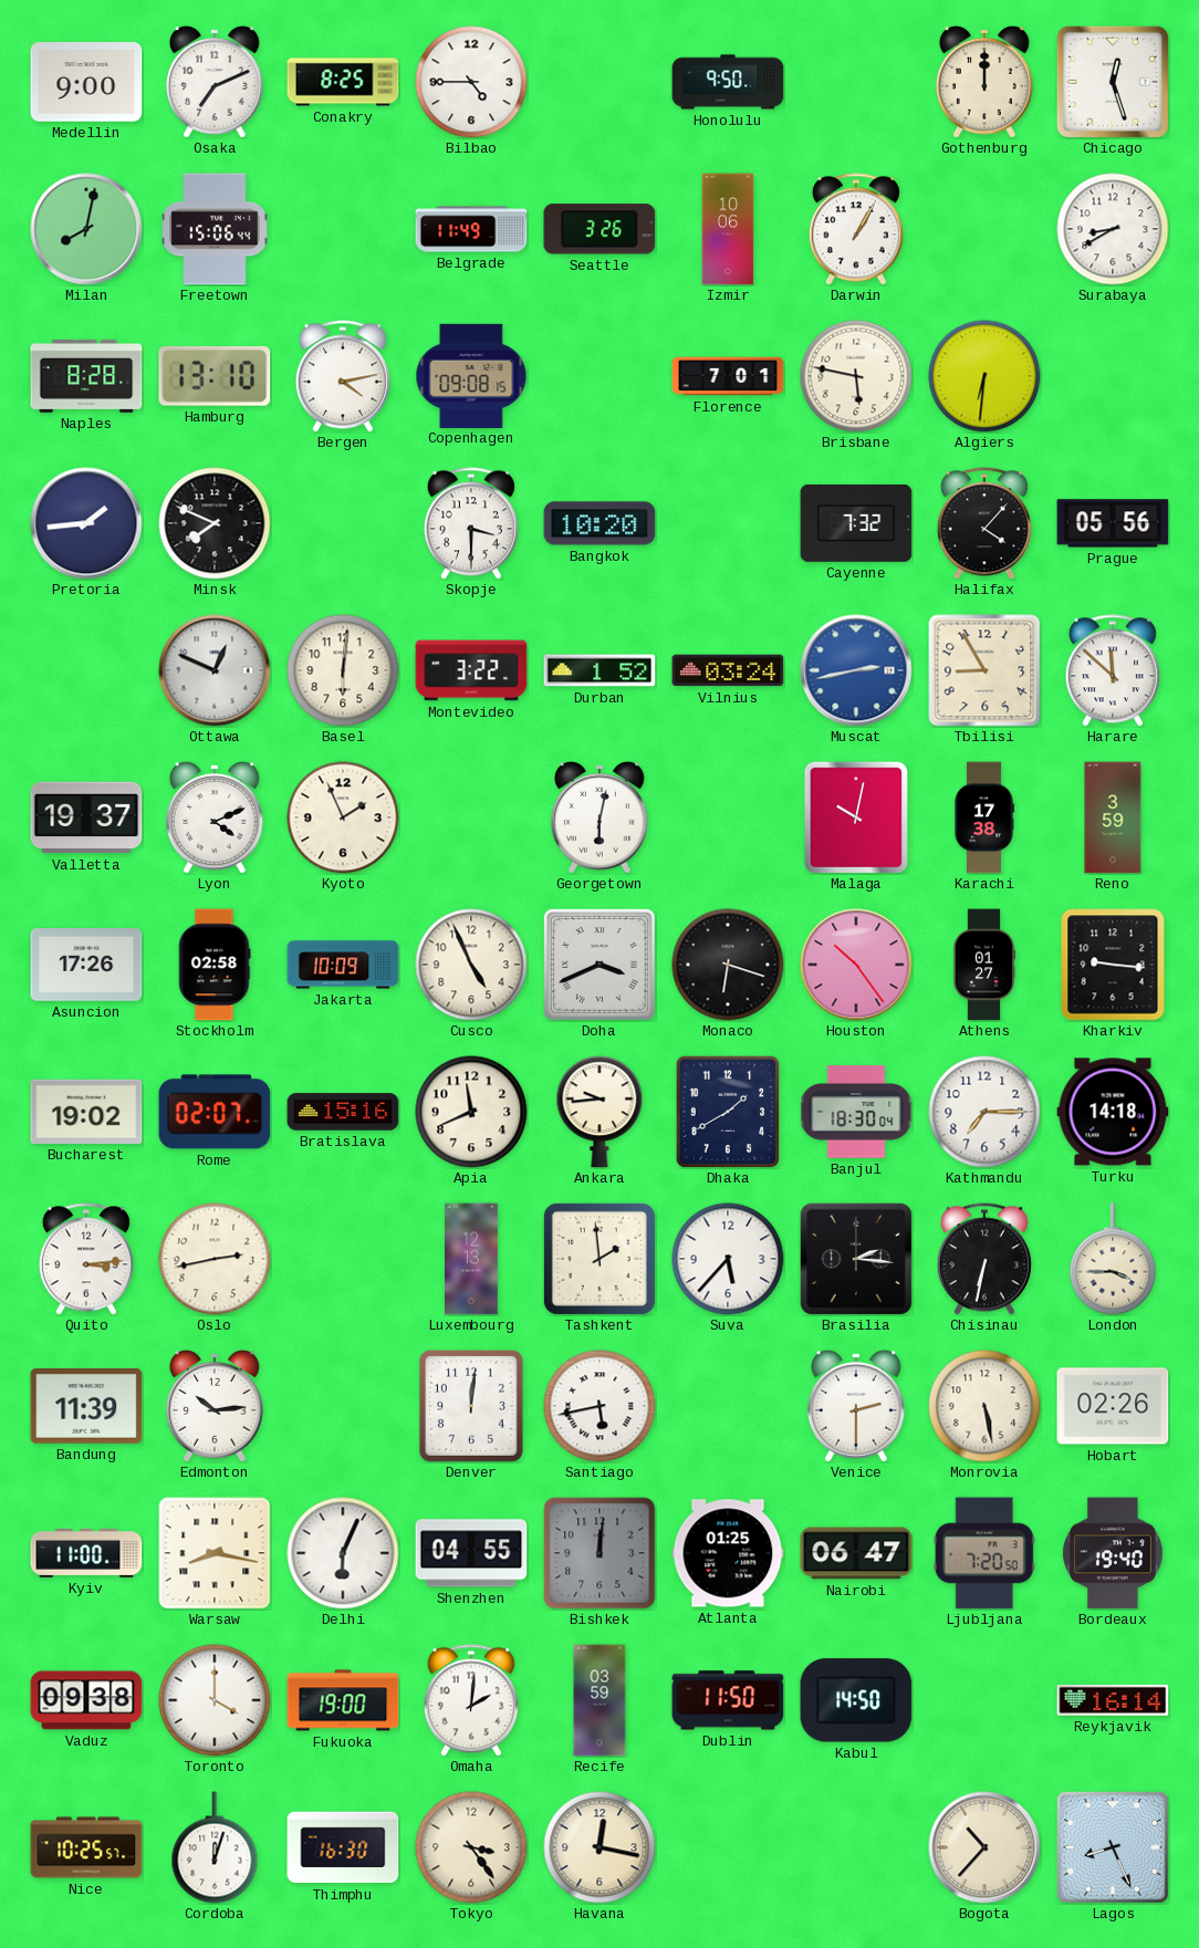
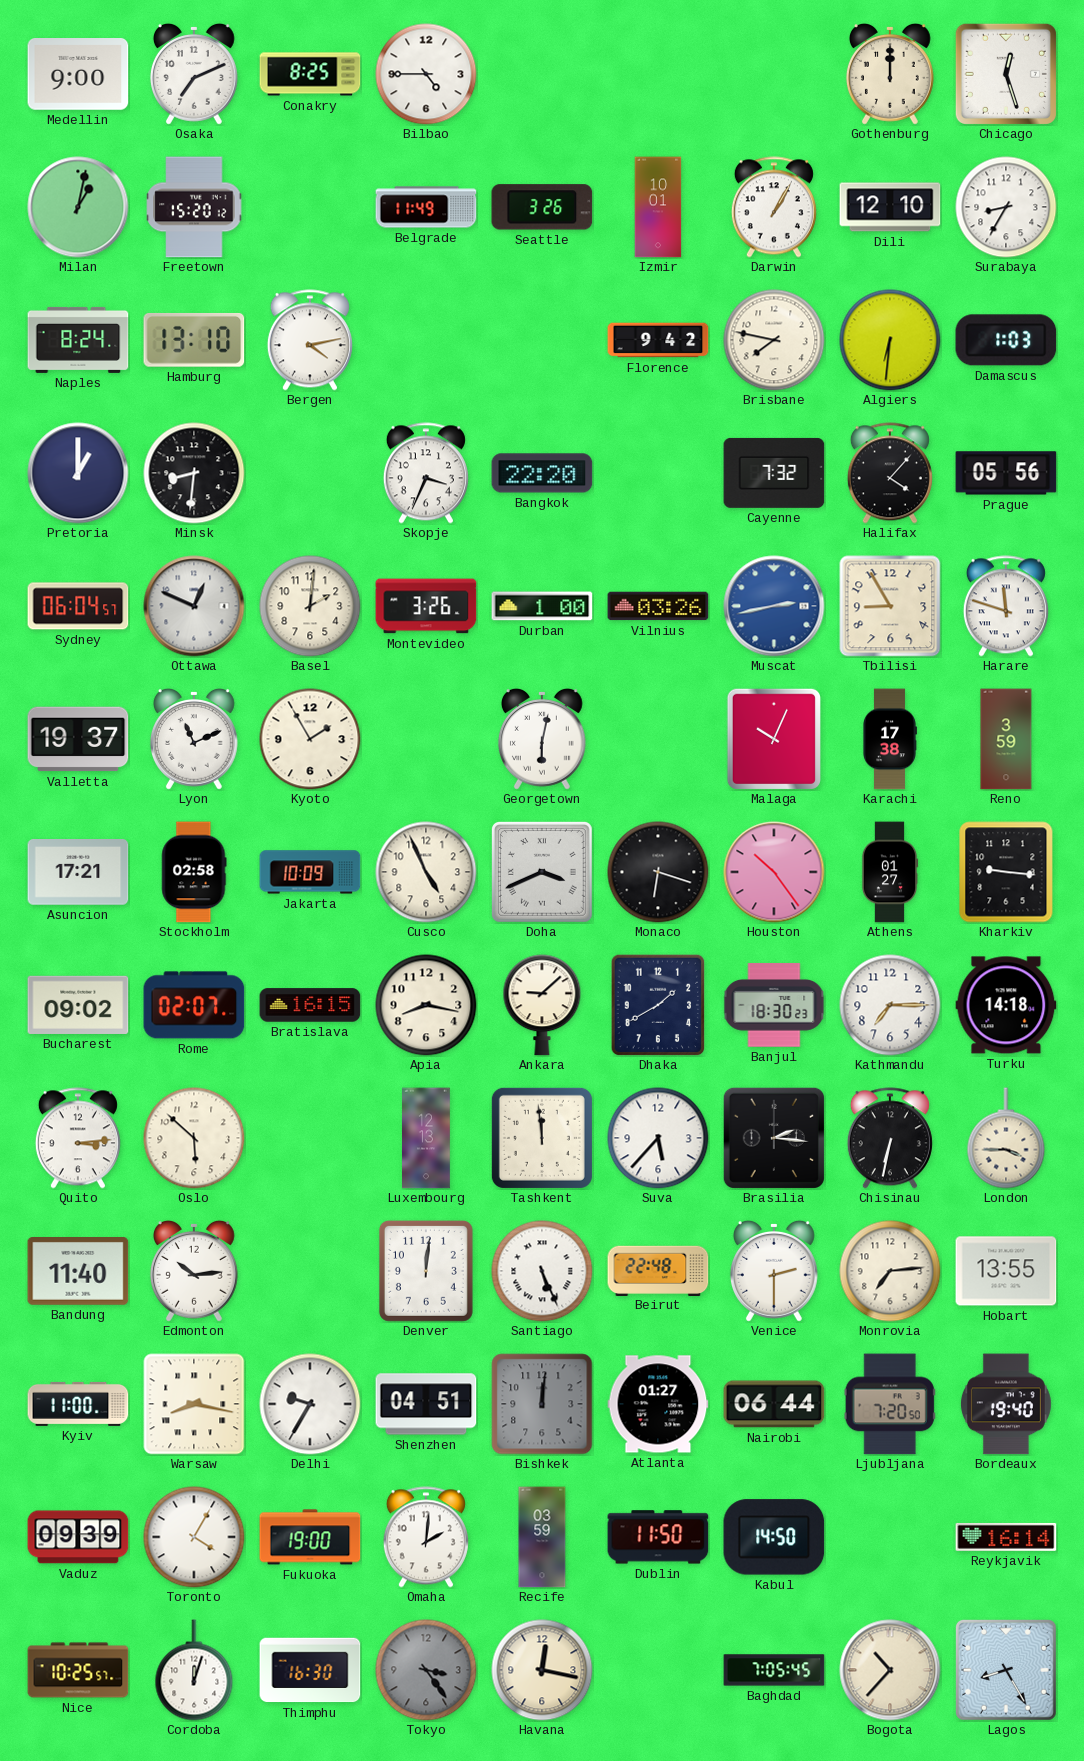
Honolulu: 9:50 -> none (728, 82)
Milan: 8:02 -> 1:02 (78, 207)
Freetown: 15:06 -> 15:20 (194, 207)
Izmir: 10:06 -> 10:01 (658, 207)
Dili: none -> 12:10 (890, 207)
Surabaya: 8:40 -> 8:35 (1006, 207)
Naples: 8:28 -> 8:24 (78, 340)
Copenhagen: 09:08 -> none (471, 375)
Florence: 7:01 -> 9:42 (658, 340)
Brisbane: 5:47 -> 7:47 (774, 340)
Damascus: none -> 1:03 (1006, 340)
Pretoria: 1:44 -> 1:00 (78, 473)
Minsk: 7:49 -> 8:31 (194, 473)
Skopje: 3:30 -> 3:34 (426, 473)
Bangkok: 10:20 -> 22:20 (542, 473)
Sydney: none -> 06:04 (78, 606)
Basel: 6:01 -> 2:01 (310, 606)
Montevideo: 3:22 -> 3:26 (426, 606)
Durban: 1:52 -> 1:00 (542, 606)
Vilnius: 03:24 -> 03:26 (658, 606)
Harare: 11:52 -> 11:48 (1006, 606)
Lyon: 4:11 -> 11:11 (194, 739)
Kyoto: 1:56 -> 1:55 (310, 739)
Malaga: 10:02 -> 10:04 (774, 739)
Asuncion: 17:26 -> 17:21 (78, 873)
Bucharest: 19:02 -> 09:02 (78, 1005)
Bratislava: 15:16 -> 16:15 (310, 1005)
Apia: 11:41 -> 8:17 (426, 1005)
Ankara: 9:44 -> 9:08 (542, 1005)
Banjul: 18:30:04 -> 18:30:23 (774, 1005)
Oslo: 2:43 -> 5:52 (194, 1138)
Tashkent: 1:59 -> 11:59 (542, 1138)
Bandung: 11:39 -> 11:40 (78, 1272)
Santiago: 5:43 -> 5:26 (542, 1271)
Beirut: none -> 22:48 (658, 1270)
Monrovia: 5:28 -> 7:14 (890, 1271)
Hobart: 02:26 -> 13:55 (1006, 1271)
Delhi: 6:04 -> 9:35 (310, 1404)
Shenzhen: 04:55 -> 04:51 (426, 1404)
Atlanta: 01:25 -> 01:27 (658, 1404)
Nairobi: 06:47 -> 06:44 (774, 1404)
Vaduz: 09:38 -> 09:39 (78, 1537)
Toronto: 4:00 -> 4:05 (194, 1537)
Tokyo dial: cream -> grey (426, 1670)
Baghdad: none -> 7:05 (774, 1670)
Lagos: 8:26 -> 8:25 (1006, 1670)
